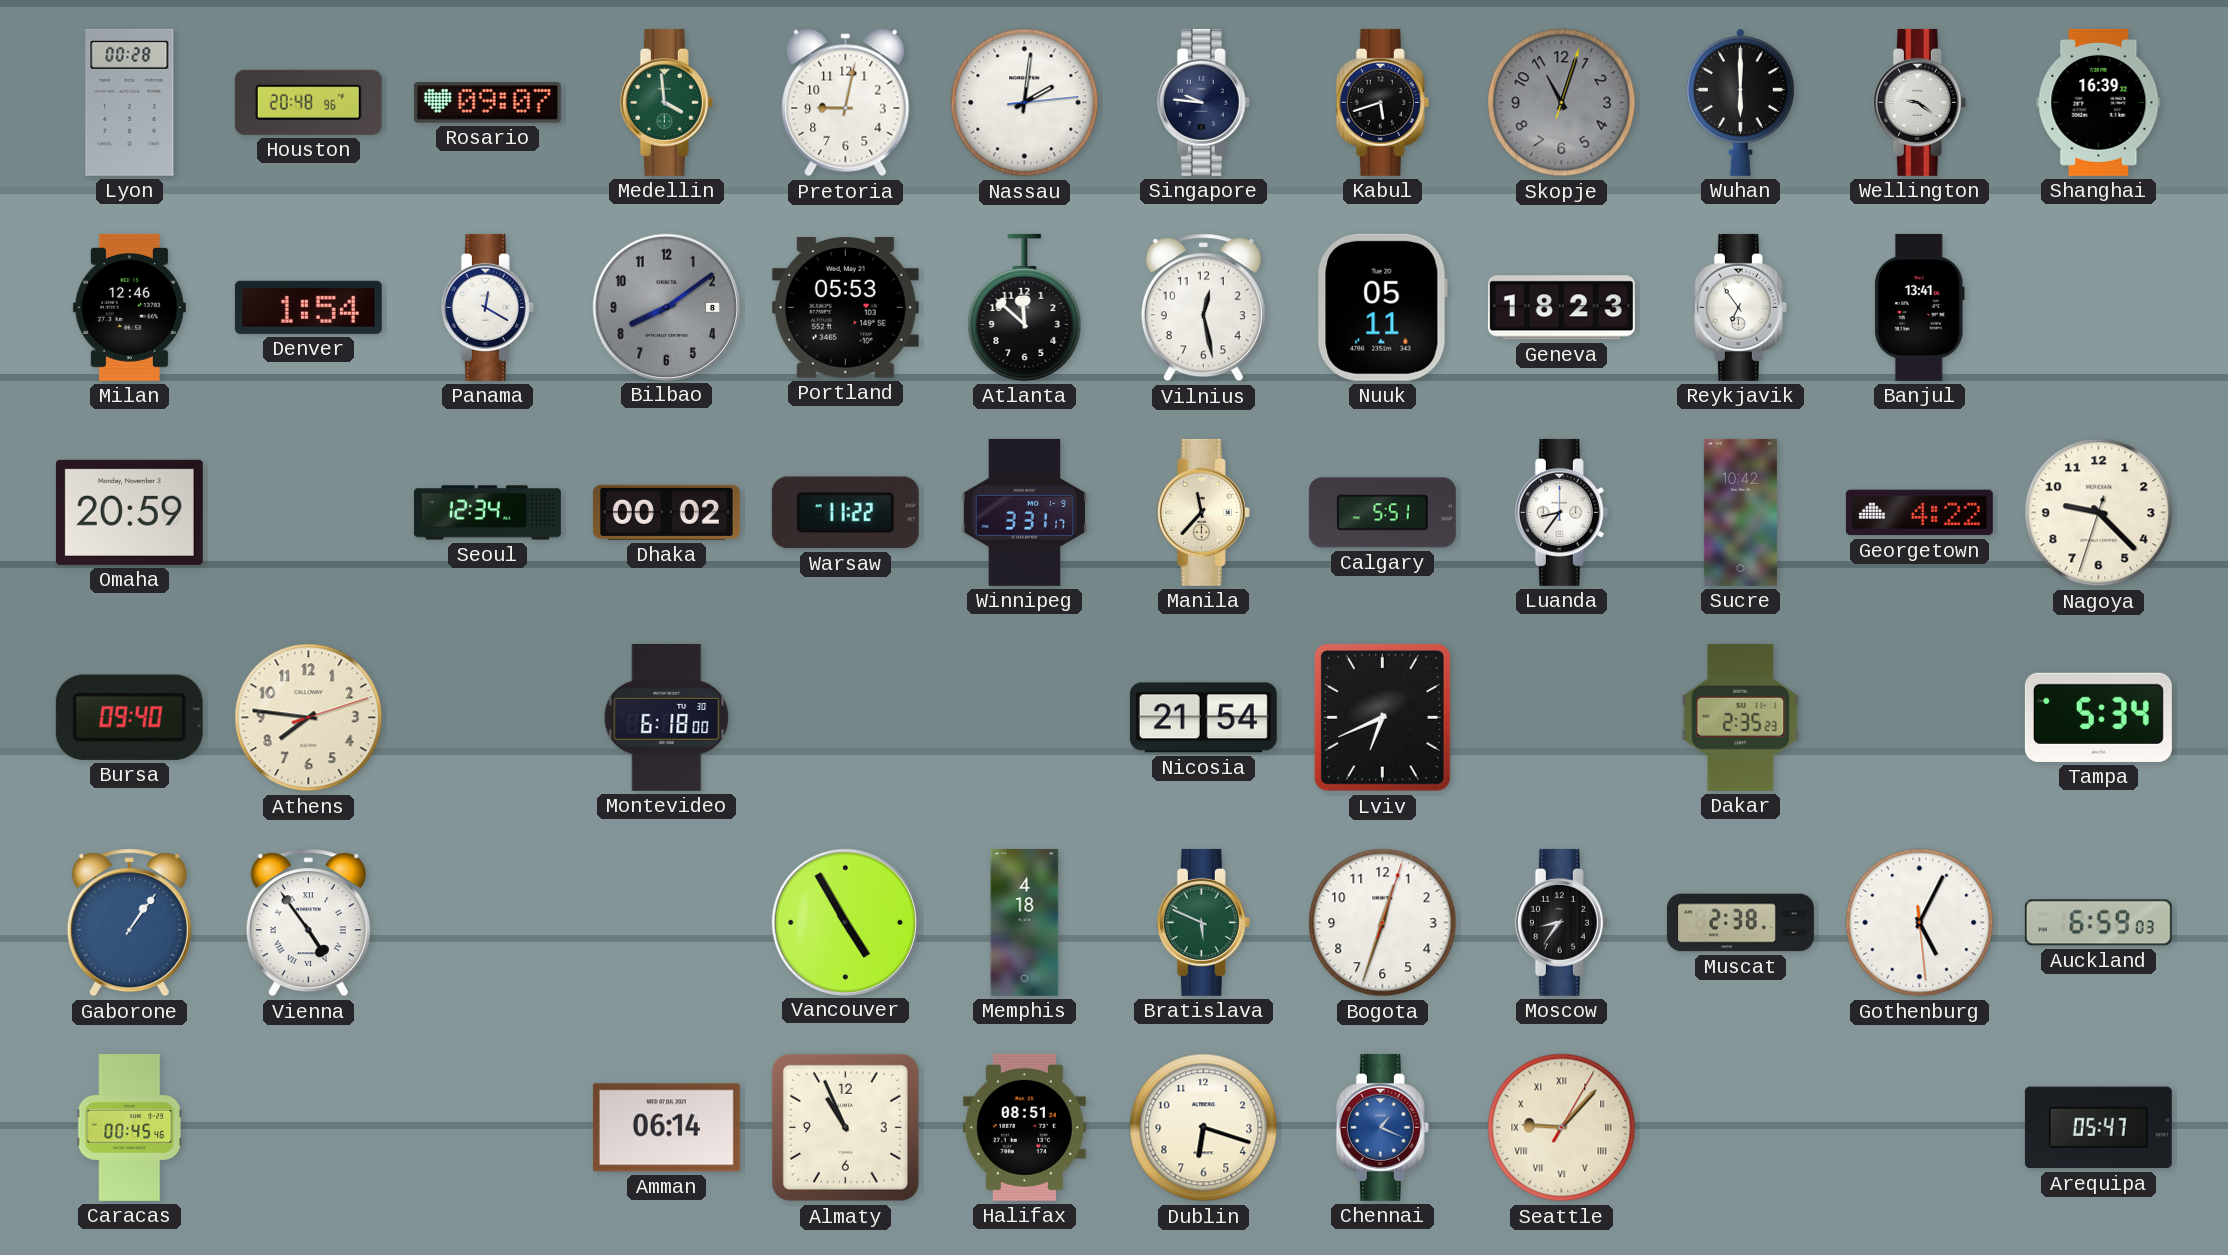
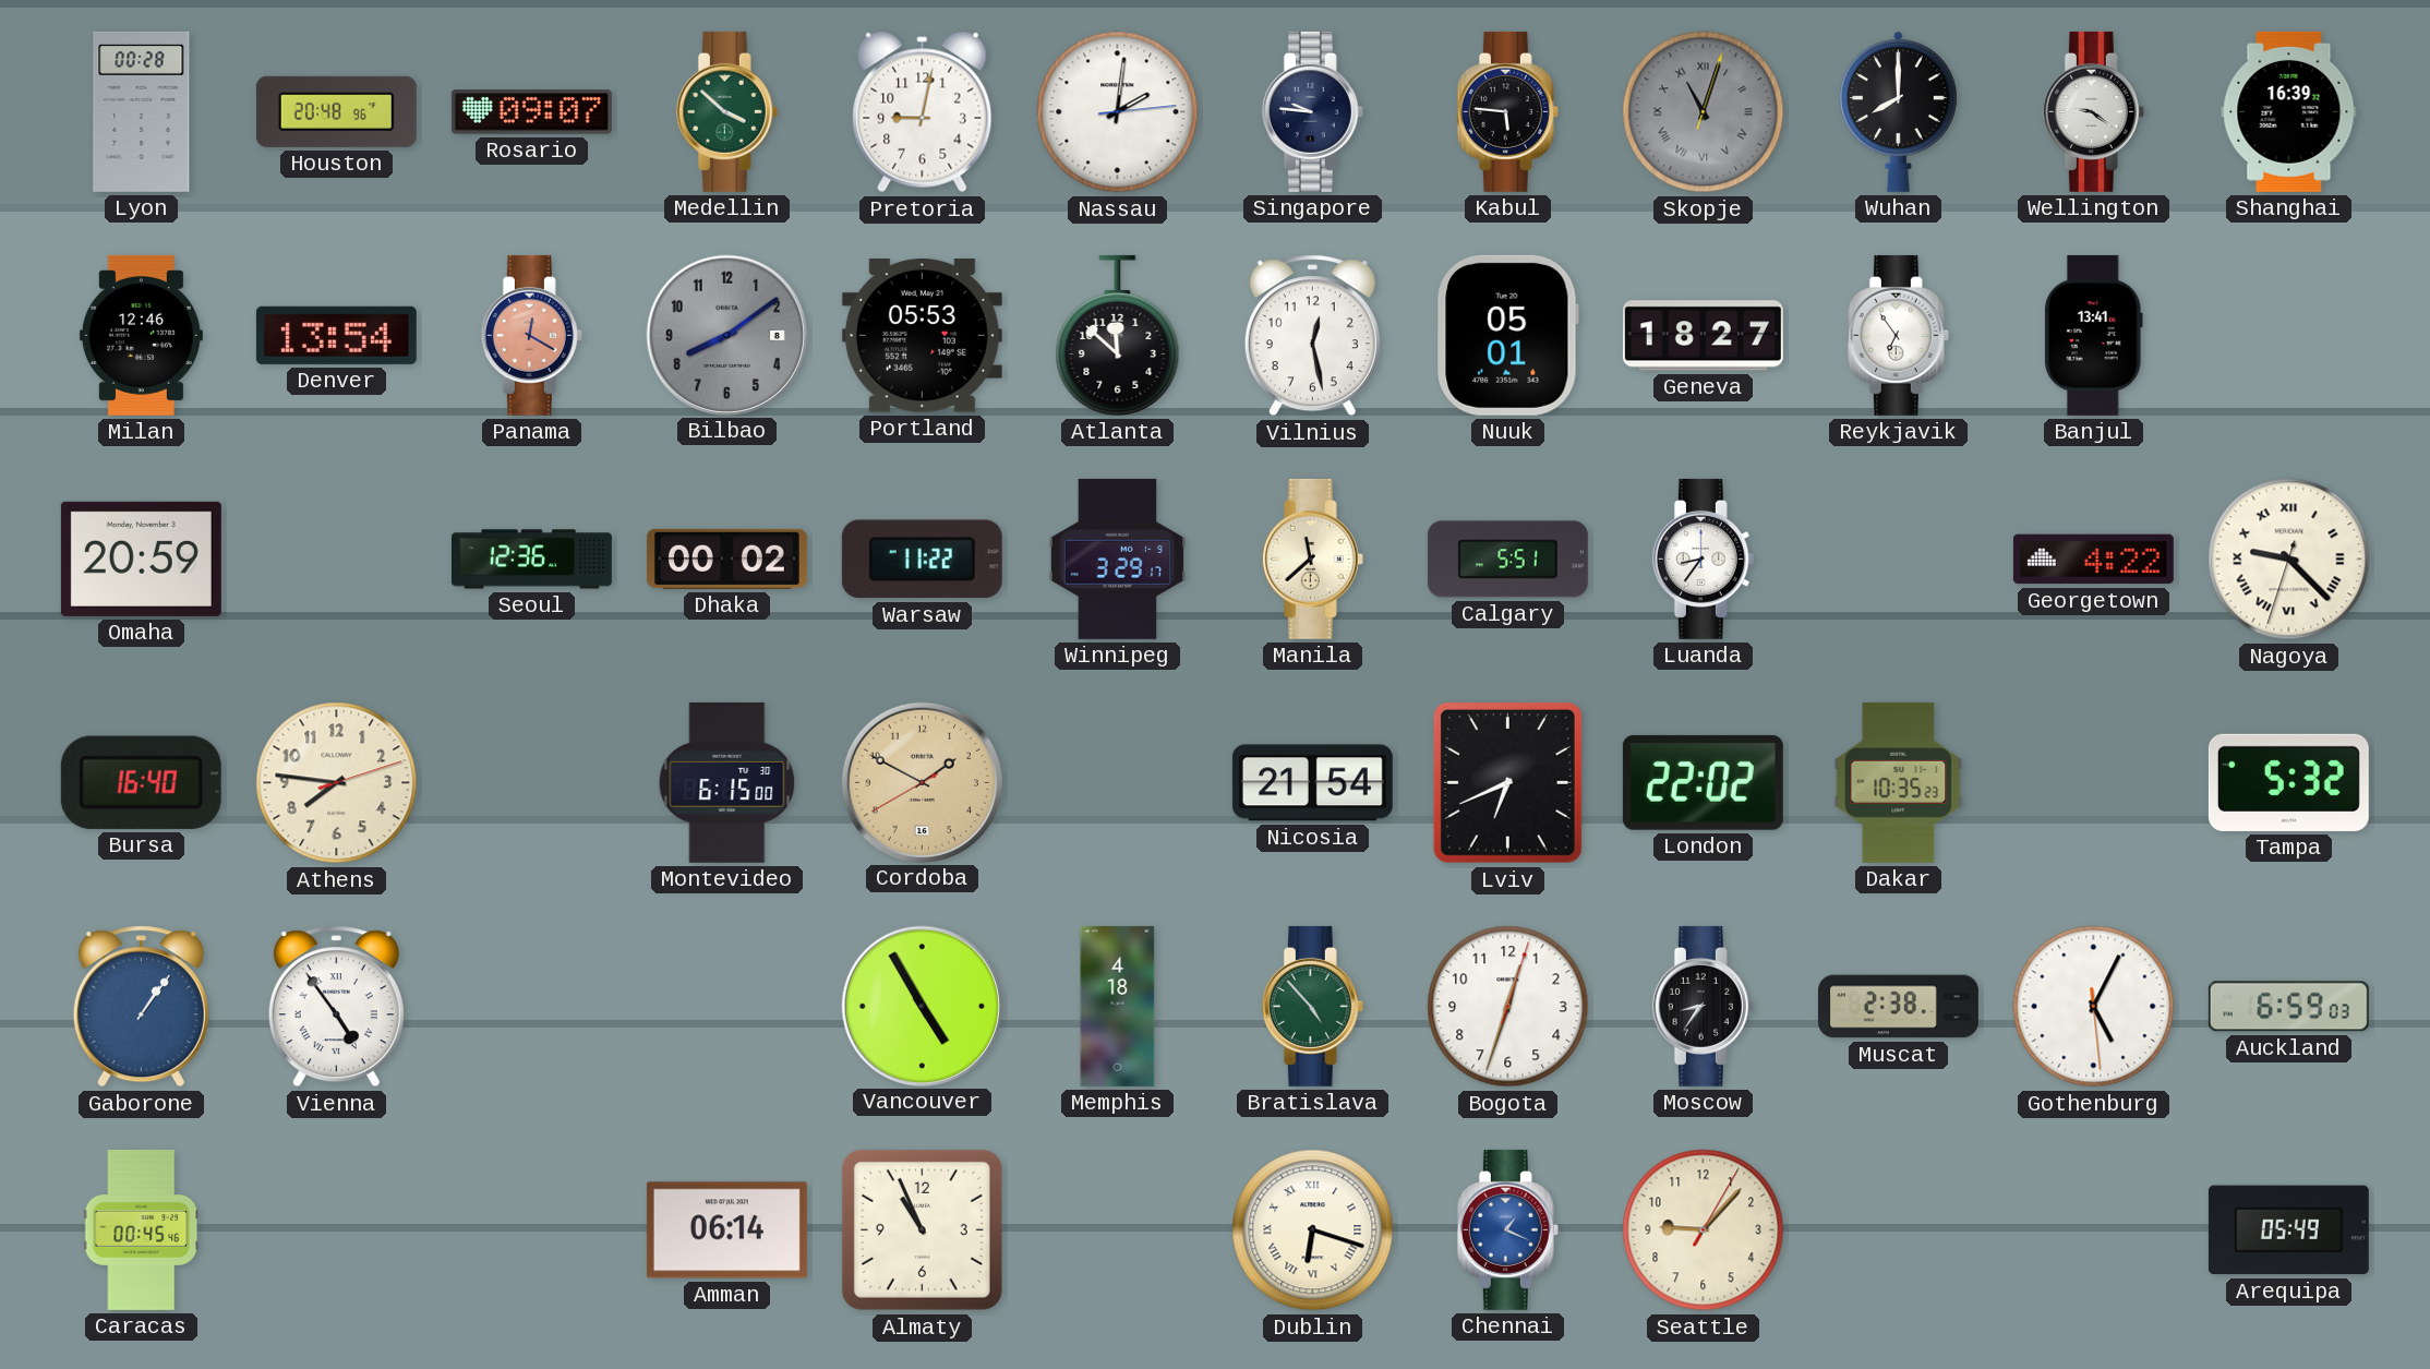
Medellin: 3:59 -> 3:52 (726, 111)
Kabul: 5:42 -> 5:46 (1507, 111)
Skopje numerals: Arabic -> Roman (1704, 112)
Wuhan: 6:00 -> 8:00 (1899, 111)
Denver: 1:54 -> 13:54 (336, 335)
Panama dial: white -> salmon (531, 335)
Nuuk: 05:11 -> 05:01 (1507, 335)
Geneva: 18:23 -> 18:27 (1703, 336)
Seoul: 12:34 -> 12:36 (531, 560)
Winnipeg: 3:31 -> 3:29 (1118, 559)
Manila: 11:37 -> 11:38 (1312, 559)
Sucre: 10:42 -> none (1740, 512)
Nagoya numerals: Arabic -> Roman (2289, 560)
Bursa: 09:40 -> 16:40 (141, 782)
Montevideo: 6:18 -> 6:15 (727, 782)
Cordoba: none -> 1:49 (922, 782)
London: none -> 22:02 (1703, 782)
Dakar: 2:35 -> 10:35 (1899, 782)
Tampa: 5:34 -> 5:32 (2288, 782)
Bratislava: 5:49 -> 4:53 (1312, 1006)
Halifax: 08:51 -> none (1024, 1127)
Dublin numerals: Arabic -> Roman (1313, 1230)
Seattle numerals: Roman -> Arabic (1704, 1230)
Arequipa: 05:47 -> 05:49 (2288, 1230)
